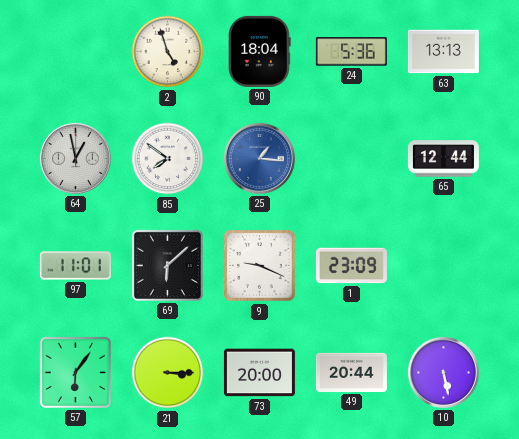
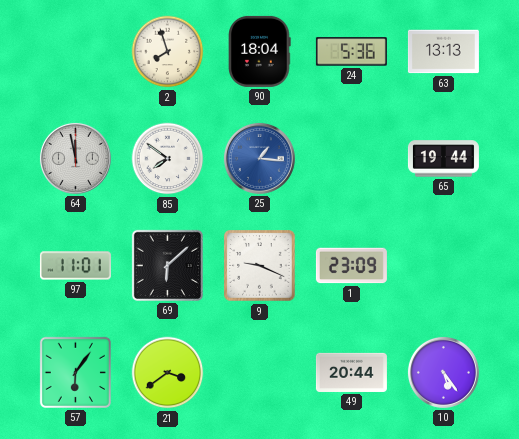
2: 4:57 -> 7:57 (168, 52)
64: 12:58 -> 11:58 (75, 158)
65: 12:44 -> 19:44 (443, 159)
21: 3:15 -> 3:39 (168, 373)
73: 20:00 -> none (259, 373)
10: 5:28 -> 5:24 (443, 372)
